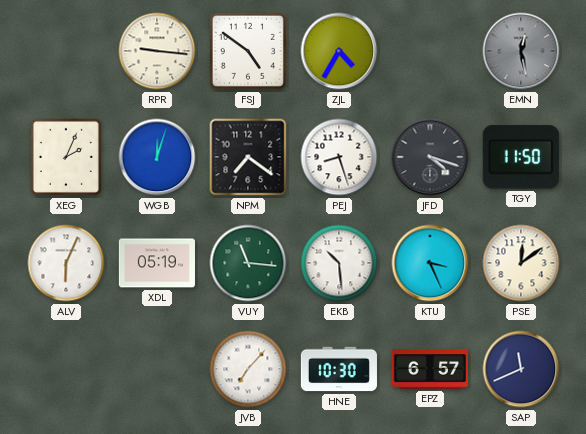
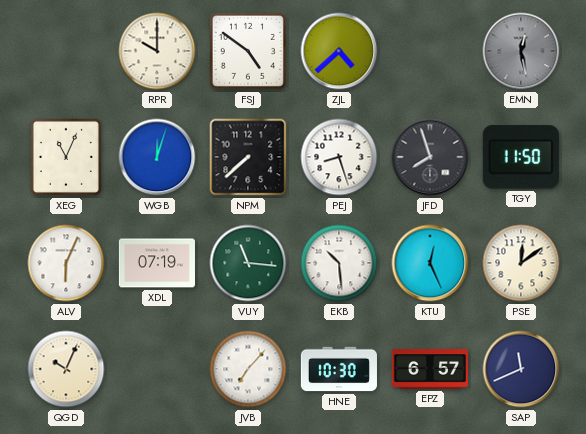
RPR: 9:16 -> 10:00 (157, 51)
ZJL: 4:35 -> 4:38 (339, 51)
XEG: 2:04 -> 11:04 (66, 157)
NPM: 7:21 -> 7:38 (248, 157)
JFD: 4:18 -> 7:57 (430, 157)
XDL: 05:19 -> 07:19 (157, 263)
KTU: 3:26 -> 12:26 (430, 263)
QGD: none -> 10:04 (66, 369)
